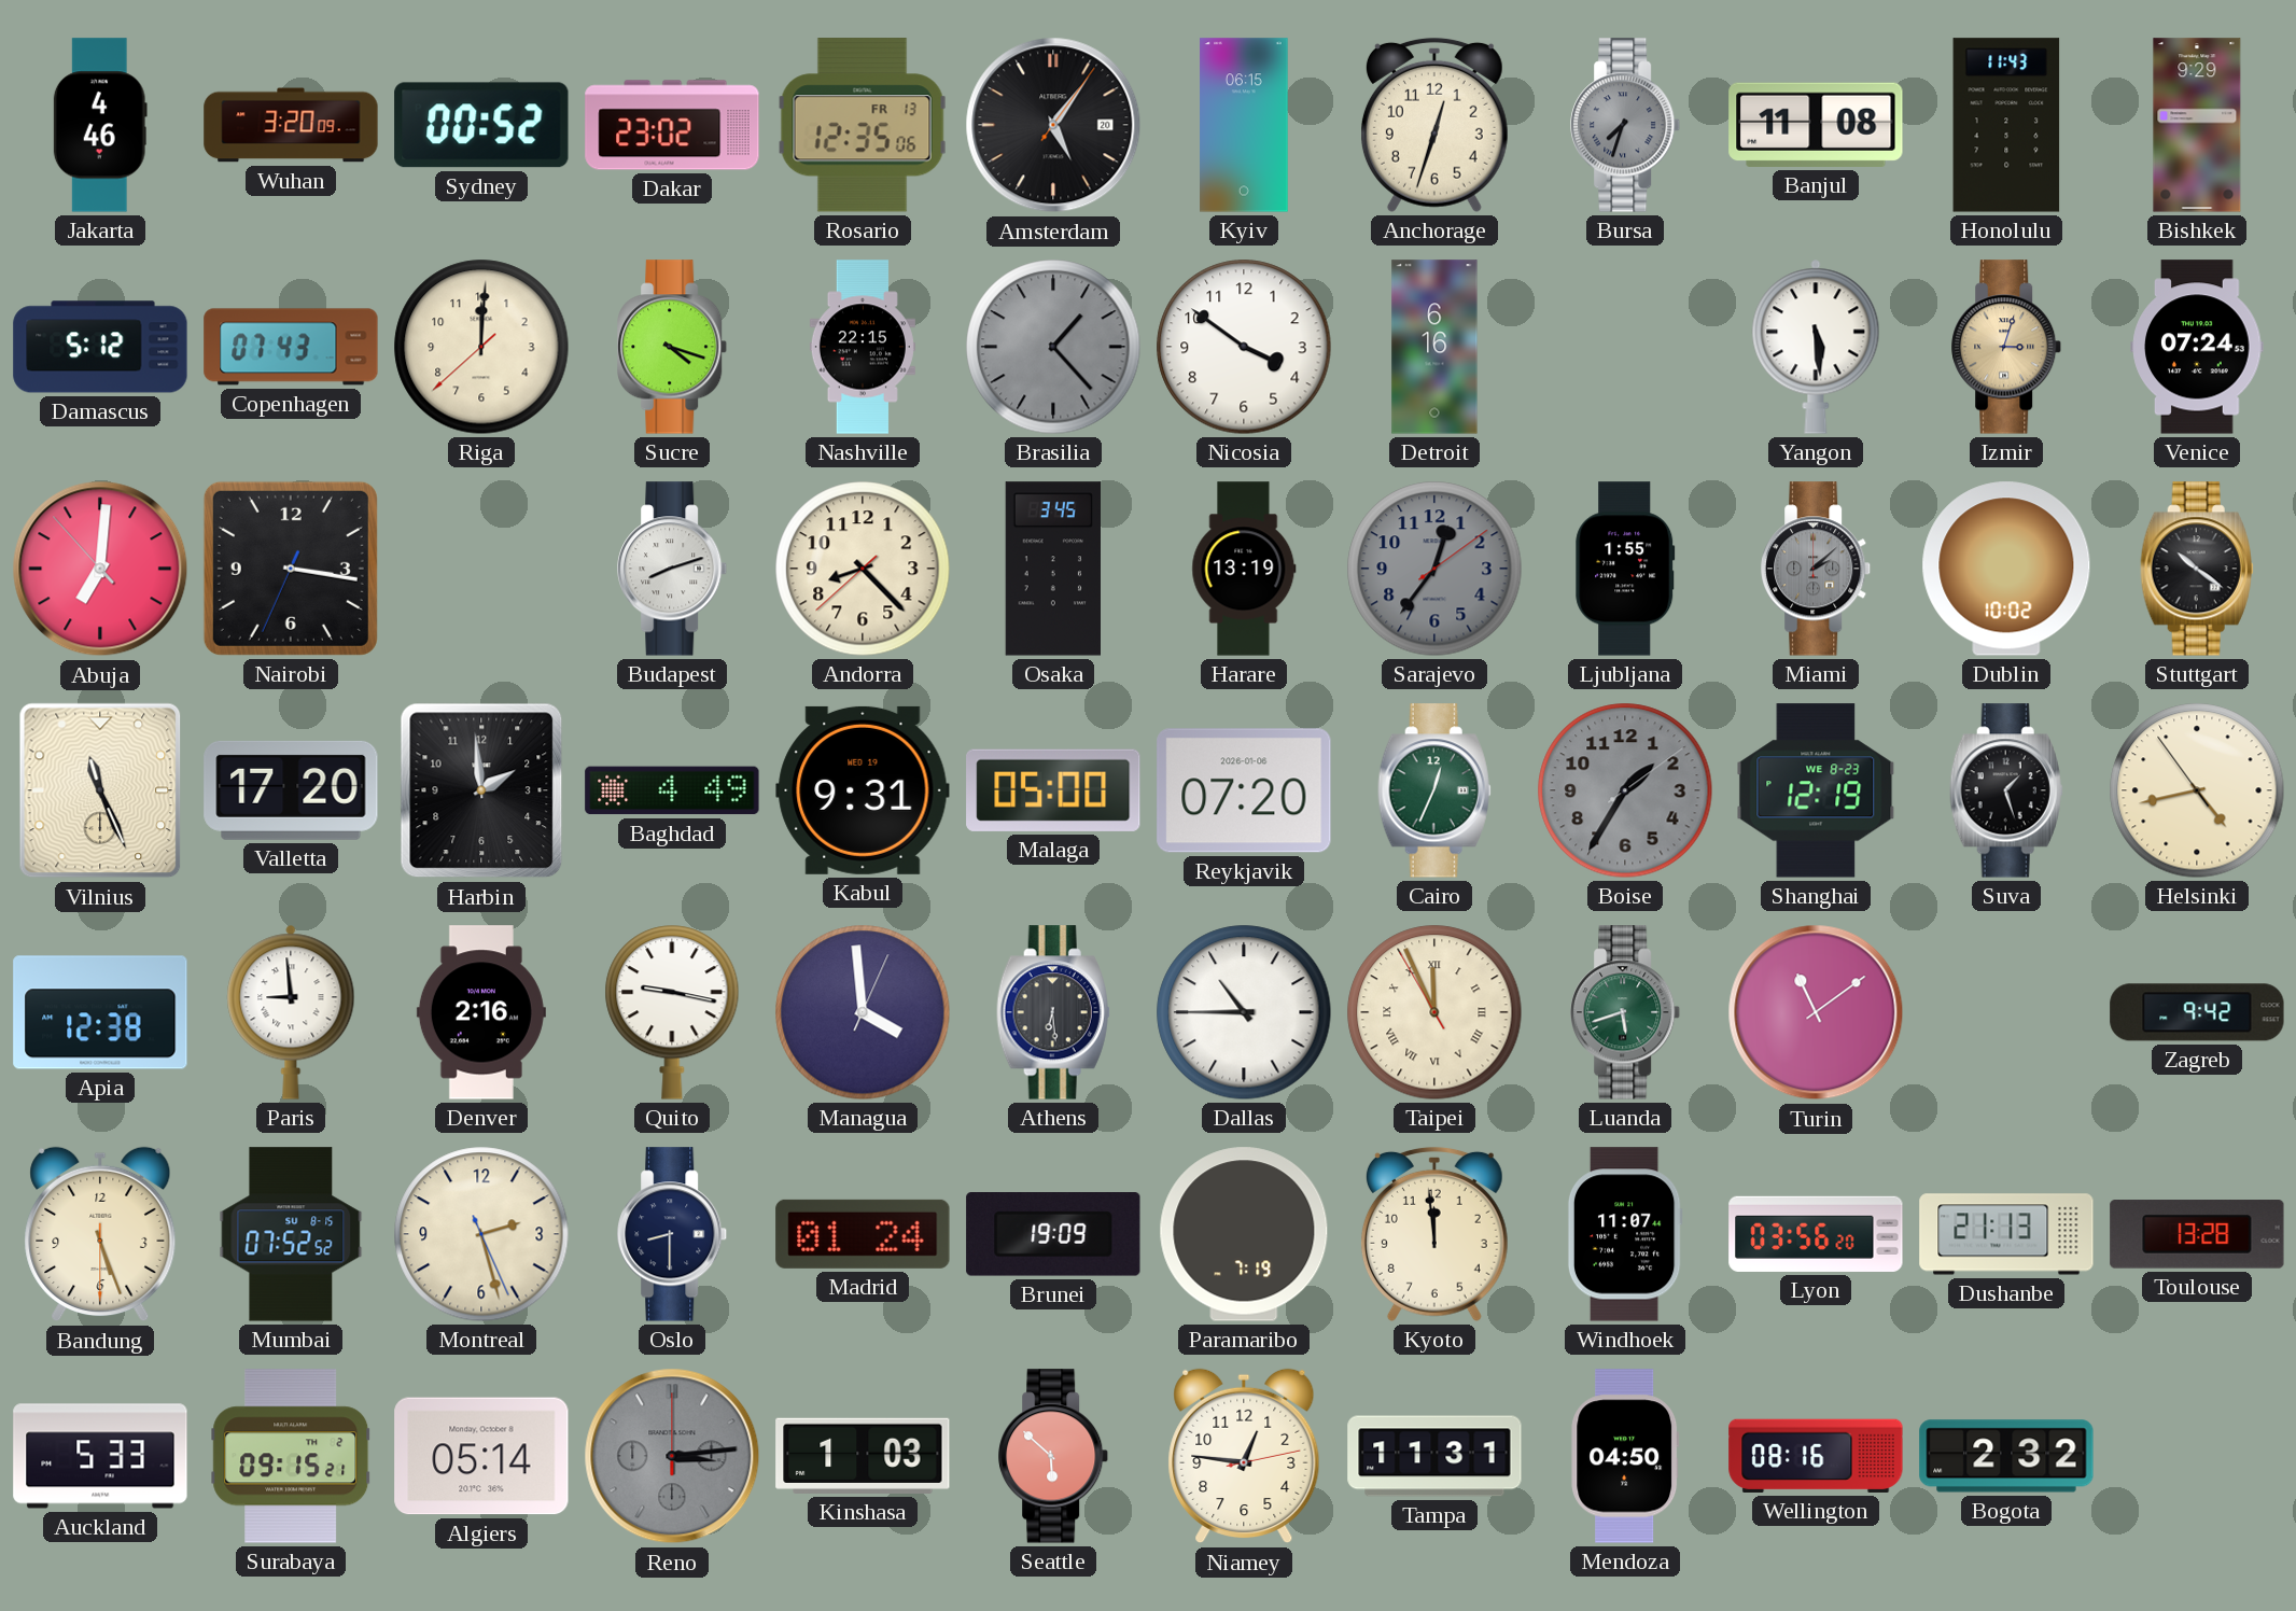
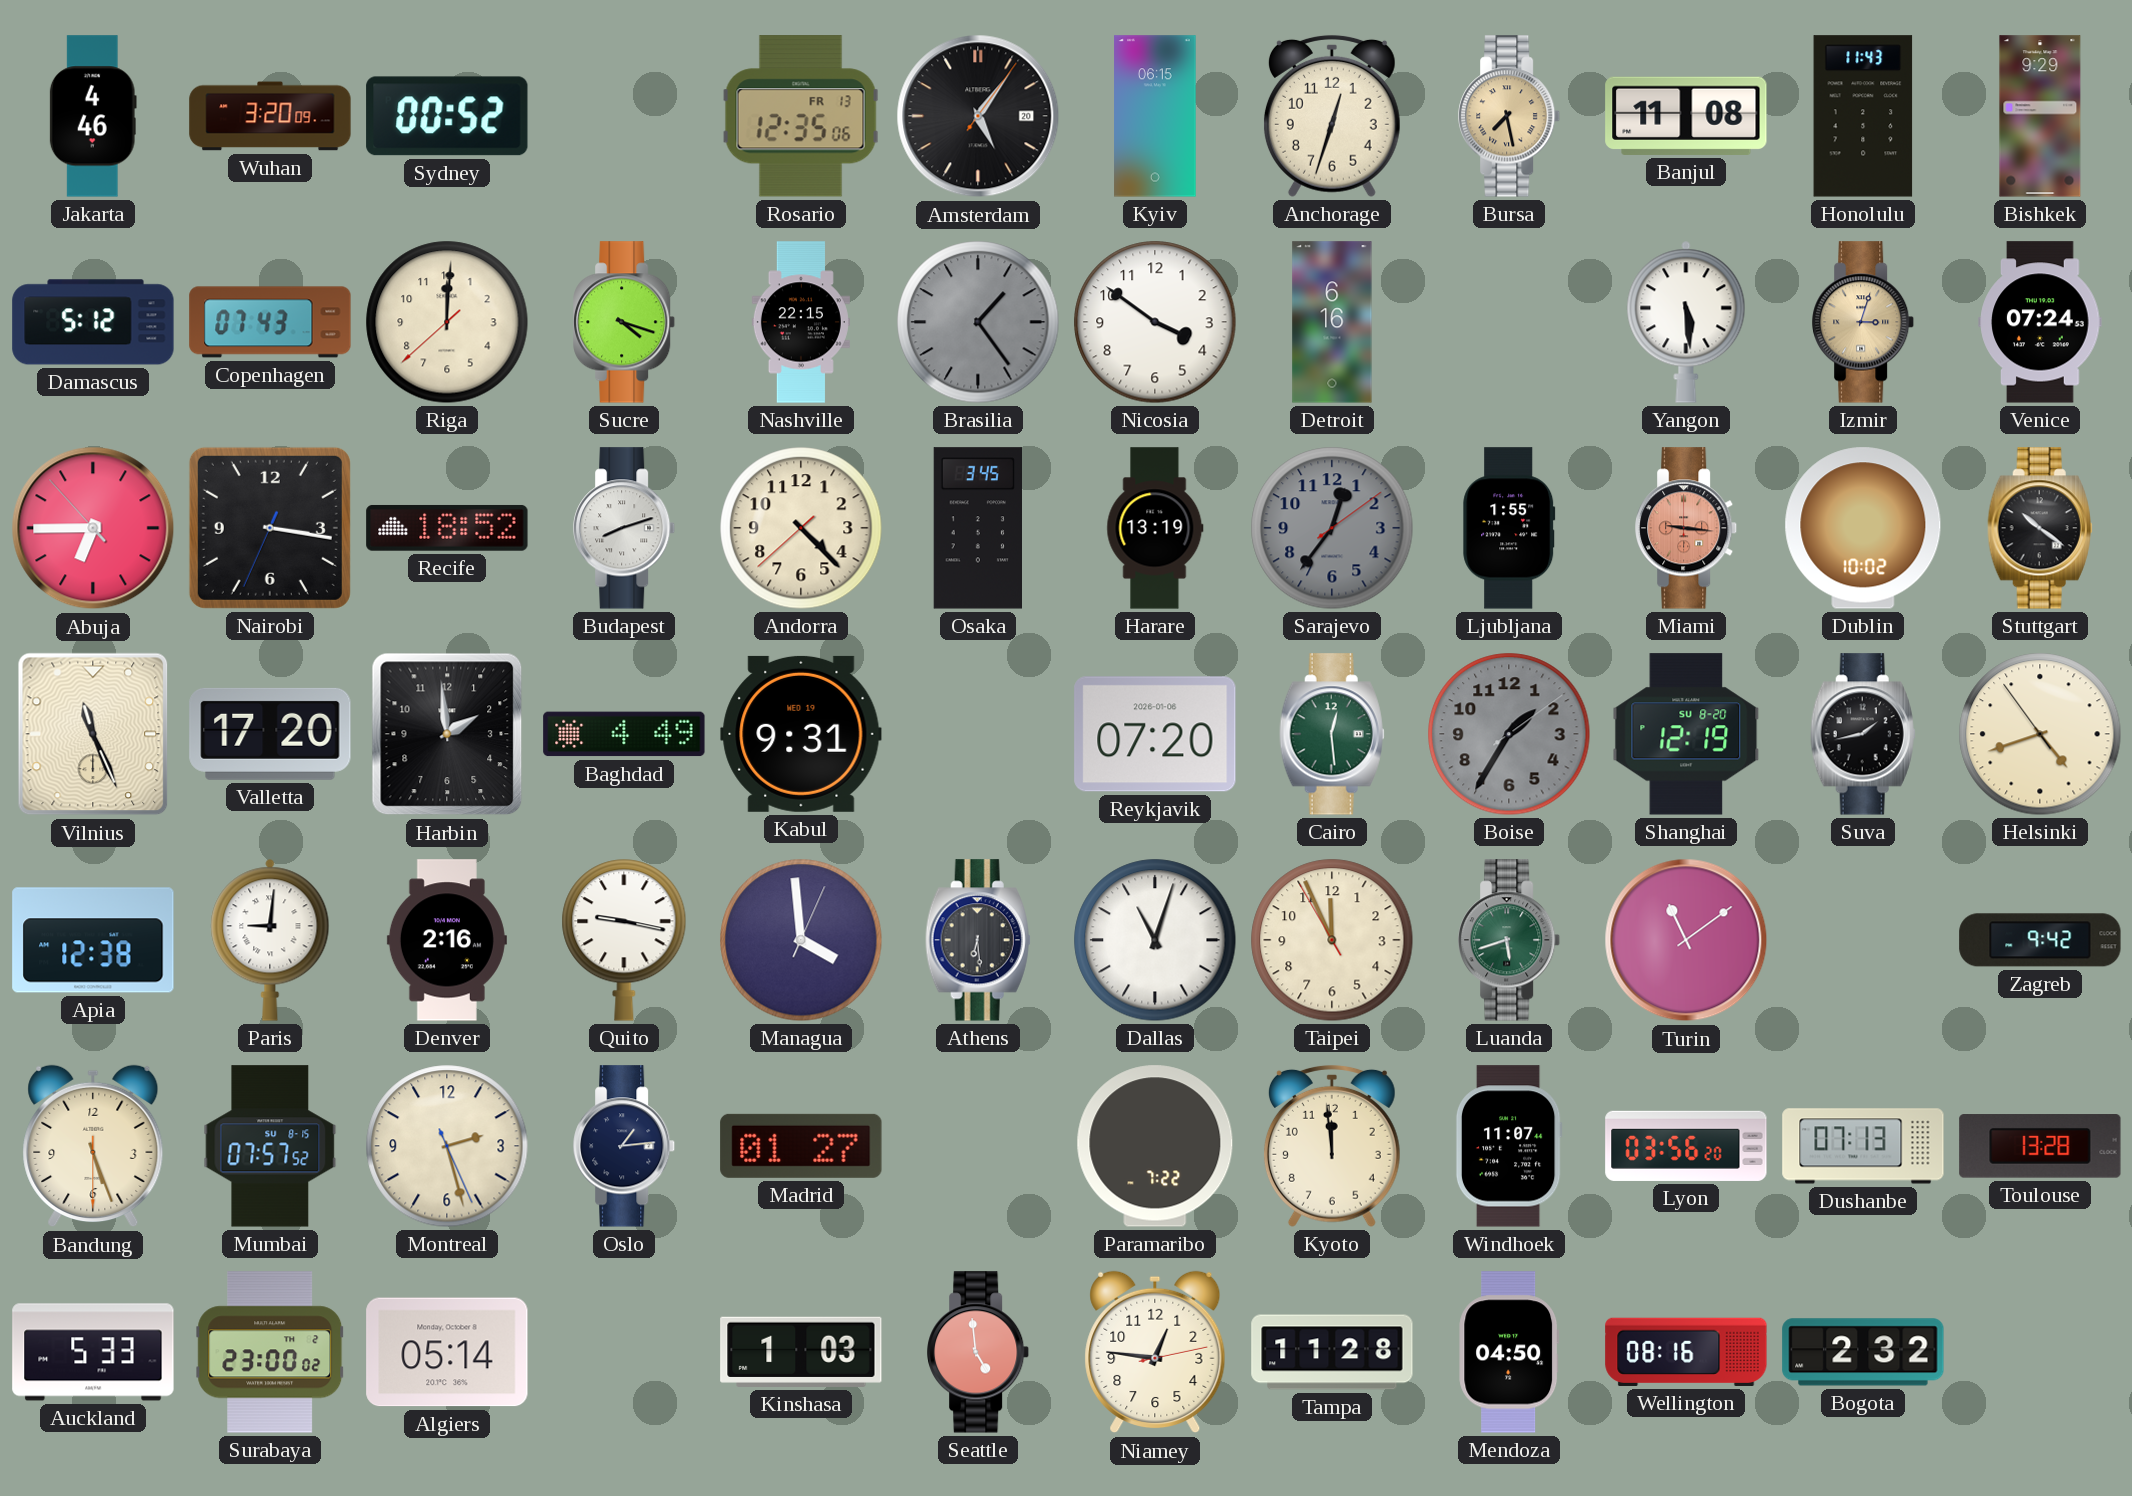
Dakar: 23:02 -> none (672, 125)
Bursa: 7:33 -> 7:28 (1510, 116)
Bursa dial: grey -> champagne (1510, 116)
Brasilia: 1:23 -> 1:24 (978, 322)
Abuja: 7:00 -> 6:44 (93, 528)
Recife: none -> 18:52 (447, 528)
Andorra: 8:22 -> 4:22 (801, 528)
Miami: 2:08 -> 9:16 (1687, 528)
Miami dial: grey -> salmon (1687, 528)
Malaga: 05:00 -> none (1053, 790)
Cairo: 12:34 -> 12:29 (1332, 734)
Shanghai date: WE 8-23 -> SU 8-20 (1686, 734)
Suva: 1:27 -> 1:43 (1863, 734)
Helsinki: 4:42 -> 4:41 (2040, 734)
Paris: 8:59 -> 9:01 (270, 940)
Dallas: 10:45 -> 11:03 (1155, 940)
Taipei numerals: Roman -> Arabic (1332, 940)
Mumbai: 07:52 -> 07:57 (270, 1146)
Oslo: 8:30 -> 1:14 (625, 1146)
Madrid: 01:24 -> 01:27 (801, 1146)
Brunei: 19:09 -> none (1053, 1234)
Paramaribo: 7:19 -> 7:22 (1155, 1146)
Dushanbe: 21:13 -> 07:13 (1863, 1146)
Surabaya: 09:15 -> 23:00 (270, 1352)
Reno: 3:14 -> none (672, 1456)
Seattle: 5:52 -> 4:59 (979, 1352)
Tampa: 11:31 -> 11:28 (1332, 1352)
